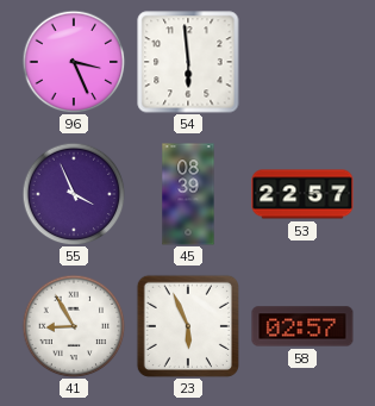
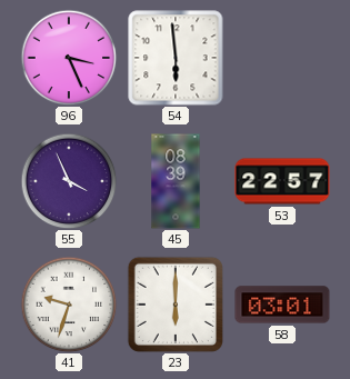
41: 8:55 -> 9:33 (69, 305)
23: 5:56 -> 6:00 (176, 305)
58: 02:57 -> 03:01 (282, 305)
